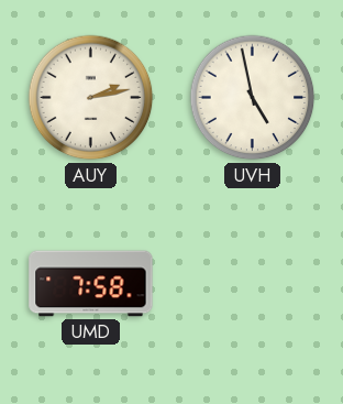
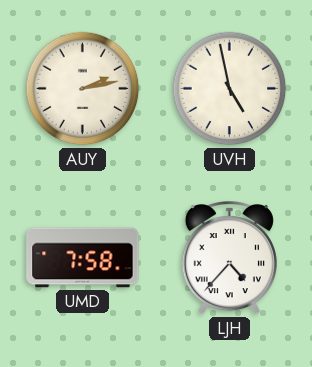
LJH: none -> 4:37 (229, 259)
